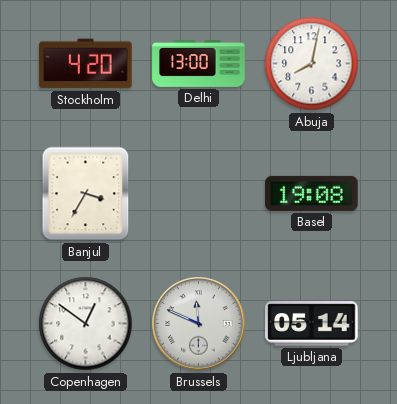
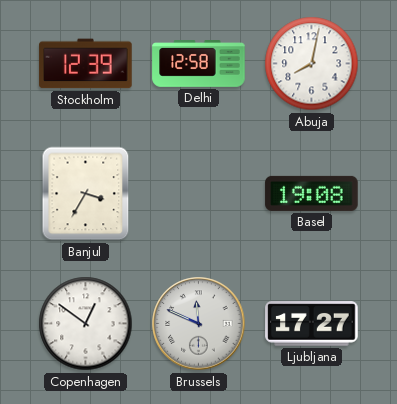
Stockholm: 4:20 -> 12:39 (86, 64)
Delhi: 13:00 -> 12:58 (199, 64)
Ljubljana: 05:14 -> 17:27 (312, 324)
